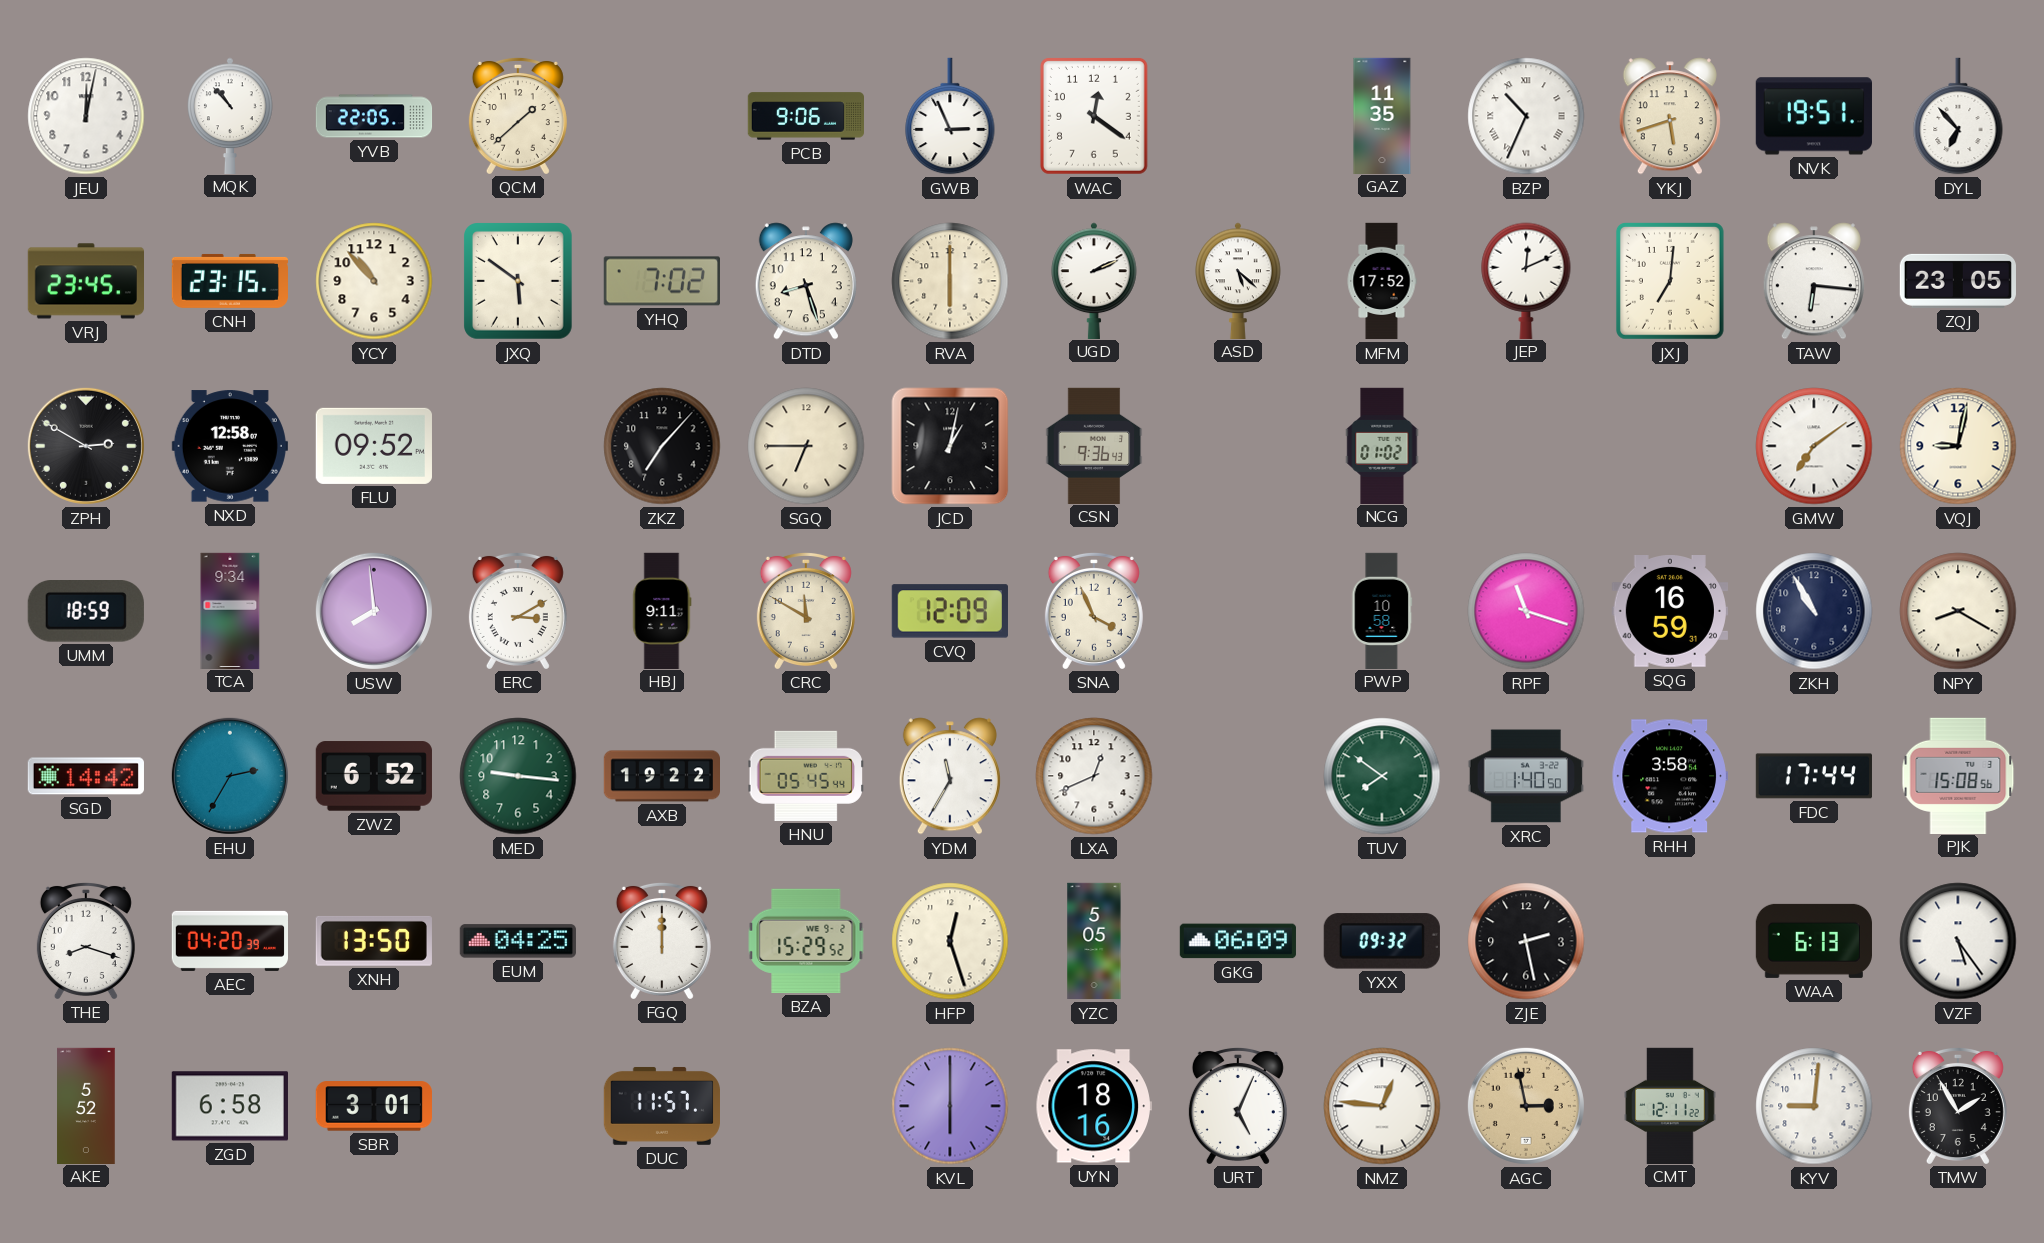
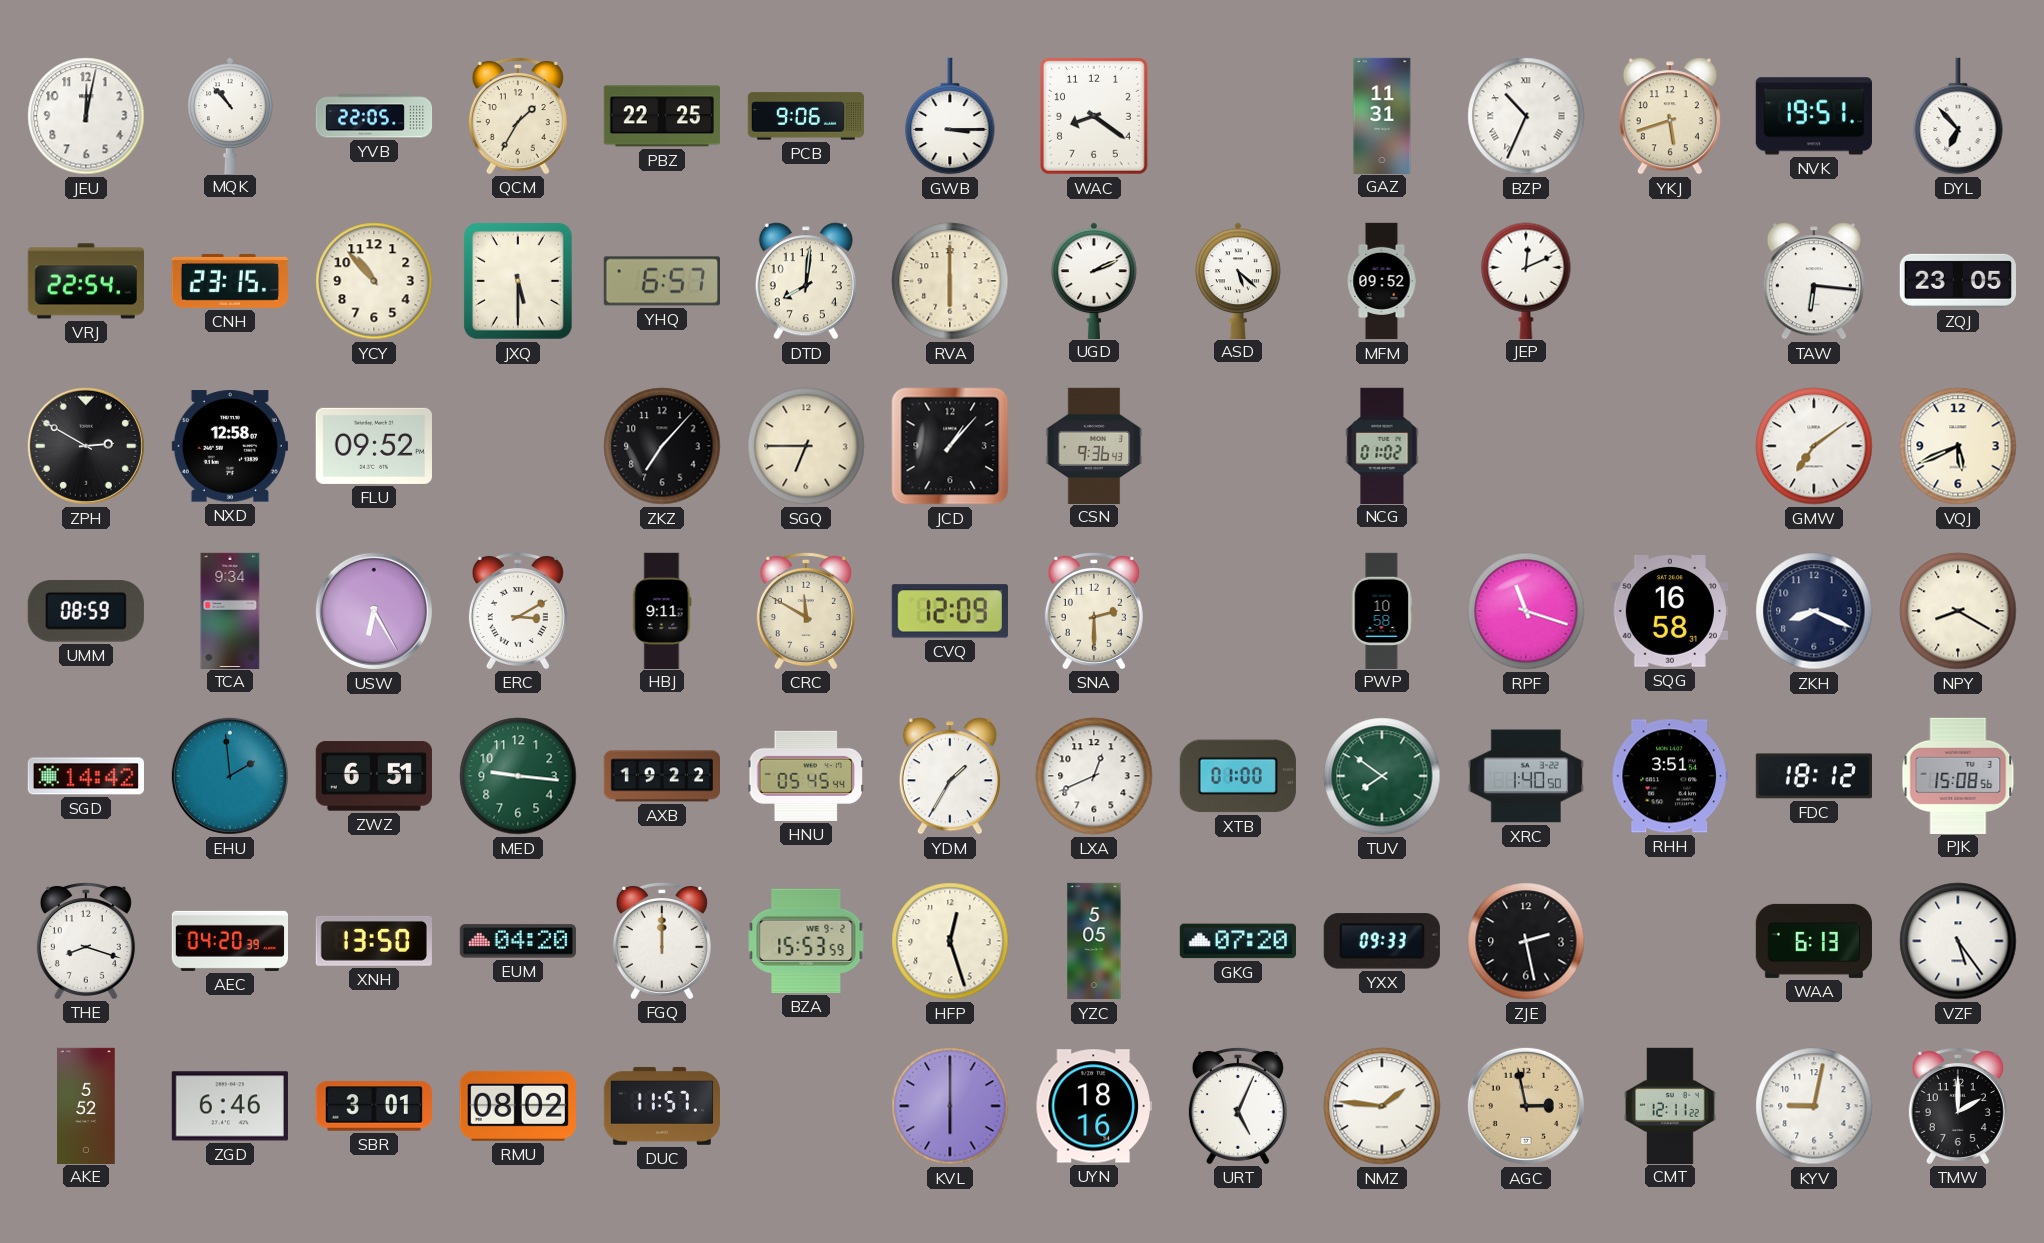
QCM: 1:38 -> 1:35 (518, 115)
PBZ: none -> 22:25 (662, 116)
GWB: 2:56 -> 3:15 (950, 116)
WAC: 12:21 -> 8:21 (1094, 116)
GAZ: 11:35 -> 11:31 (1382, 115)
VRJ: 23:45 -> 22:54 (85, 281)
JXQ: 5:51 -> 5:30 (519, 282)
YHQ: 7:02 -> 6:57 (662, 281)
DTD: 8:27 -> 8:01 (806, 281)
MFM: 17:52 -> 09:52 (1382, 281)
JXJ: 7:01 -> none (1670, 281)
JCD: 1:02 -> 1:07 (950, 446)
VQJ: 9:02 -> 5:41 (1958, 446)
UMM: 18:59 -> 08:59 (86, 612)
USW: 7:59 -> 6:25 (374, 611)
SNA: 3:56 -> 2:30 (1094, 610)
SQG: 16:59 -> 16:58 (1670, 612)
ZKH: 10:55 -> 8:19 (1814, 611)
EHU: 2:35 -> 1:59 (230, 776)
ZWZ: 6:52 -> 6:51 (374, 776)
YDM: 11:35 -> 1:35 (950, 776)
XTB: none -> 01:00 (1238, 776)
RHH: 3:58 -> 3:51 (1670, 776)
FDC: 17:44 -> 18:12 (1814, 776)
EUM: 04:25 -> 04:20 (518, 941)
BZA: 15:29 -> 15:53 (806, 941)
GKG: 06:09 -> 07:20 (1237, 941)
YXX: 09:32 -> 09:33 (1382, 941)
ZGD: 6:58 -> 6:46 (230, 1106)
RMU: none -> 08:02 (518, 1106)
NMZ: 12:46 -> 1:46 (1382, 1106)
KYV: 9:01 -> 9:02 (1814, 1106)
TMW: 1:55 -> 2:00 (1958, 1105)
